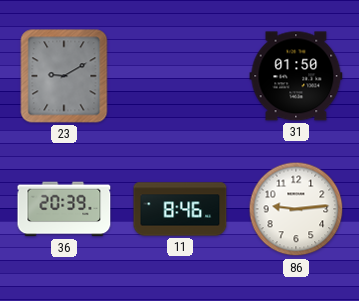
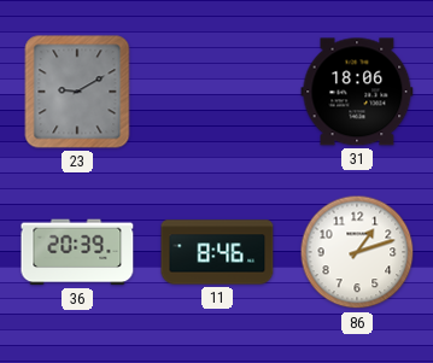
31: 01:50 -> 18:06 (357, 92)
86: 9:14 -> 1:12 (357, 252)
